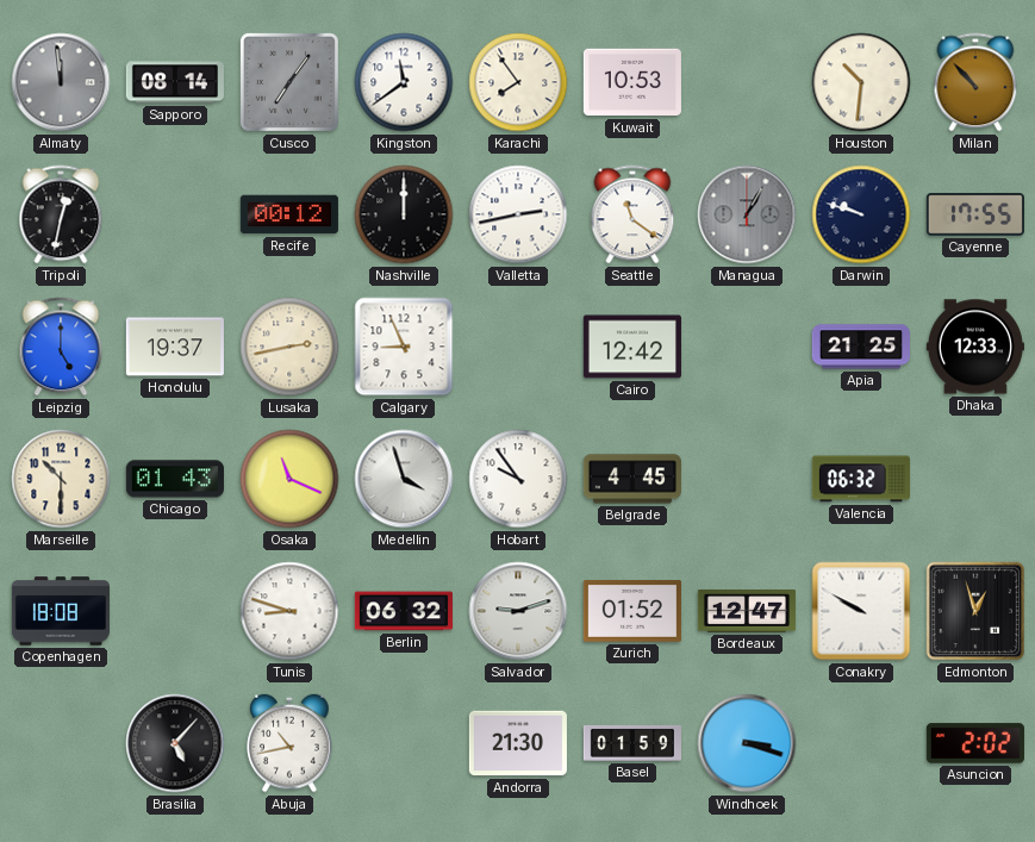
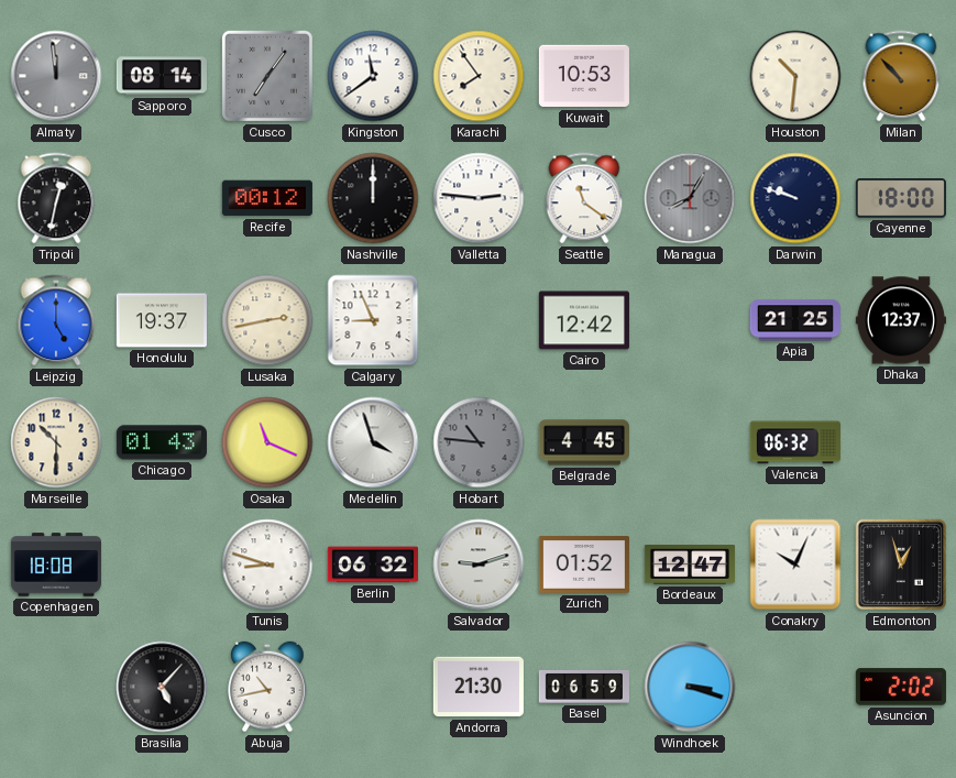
Valletta: 2:43 -> 2:46 (479, 198)
Managua: 1:05 -> 8:05 (690, 198)
Cayenne: 17:55 -> 18:00 (901, 198)
Dhaka: 12:33 -> 12:37 (901, 320)
Hobart: 9:54 -> 10:46 (479, 442)
Hobart dial: white -> grey (479, 442)
Conakry: 9:50 -> 10:04 (795, 565)
Basel: 01:59 -> 06:59 (584, 687)
